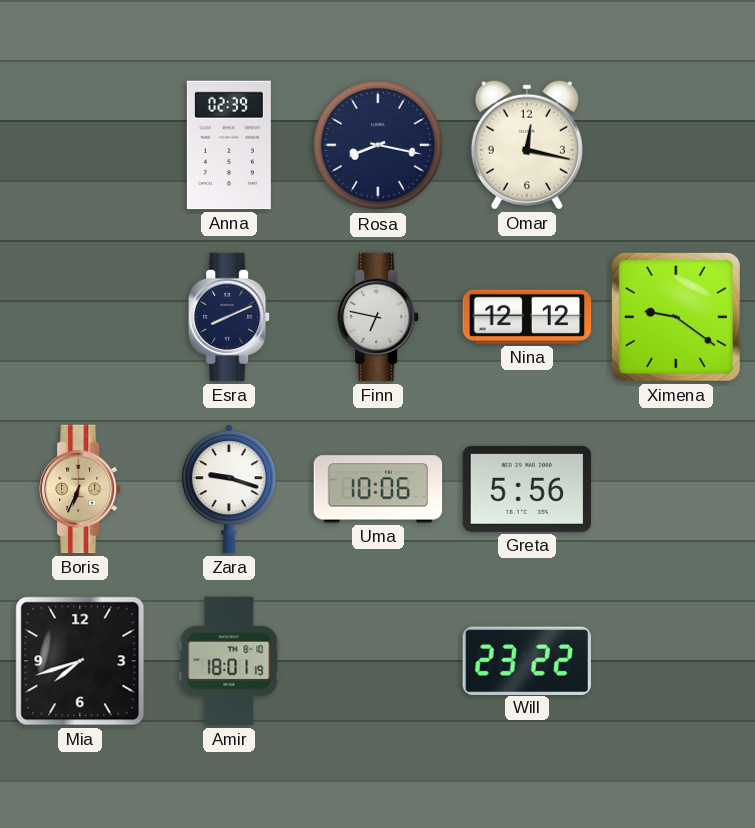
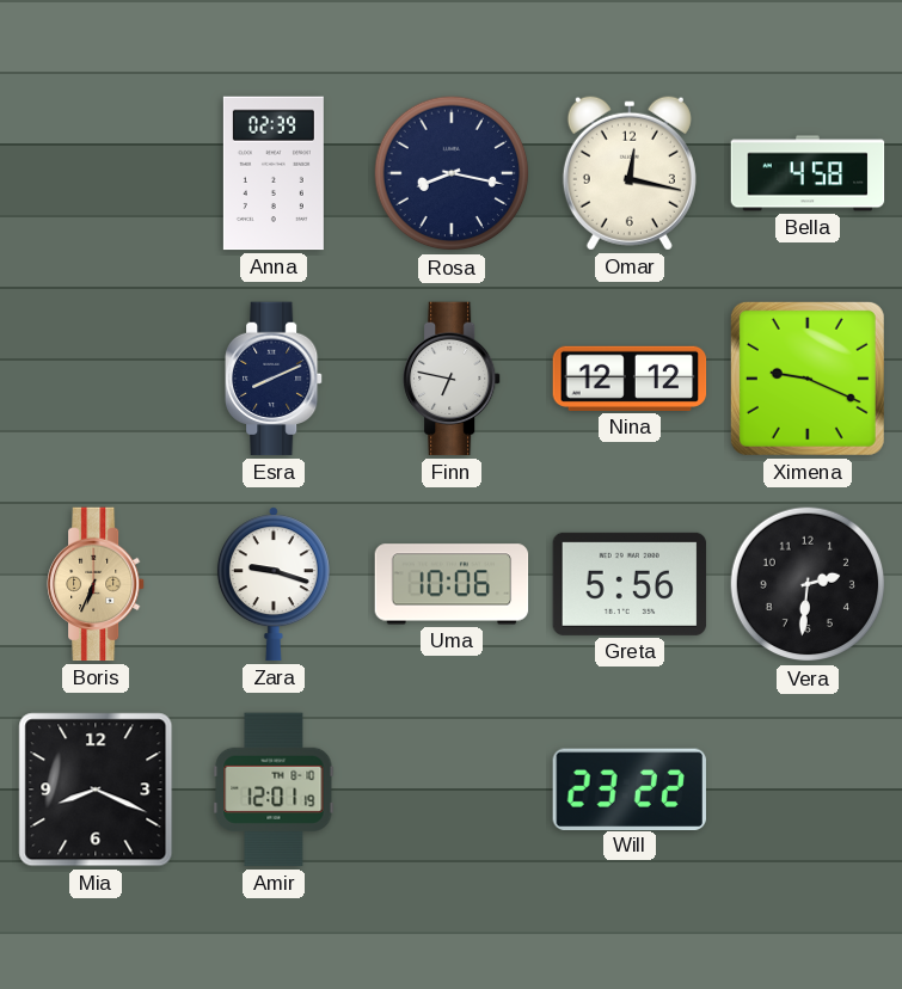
Bella: none -> 4:58 (808, 173)
Ximena: 9:21 -> 9:19 (808, 379)
Vera: none -> 2:31 (808, 584)
Mia: 7:42 -> 8:19 (96, 790)
Amir: 18:01 -> 12:01 (274, 790)
